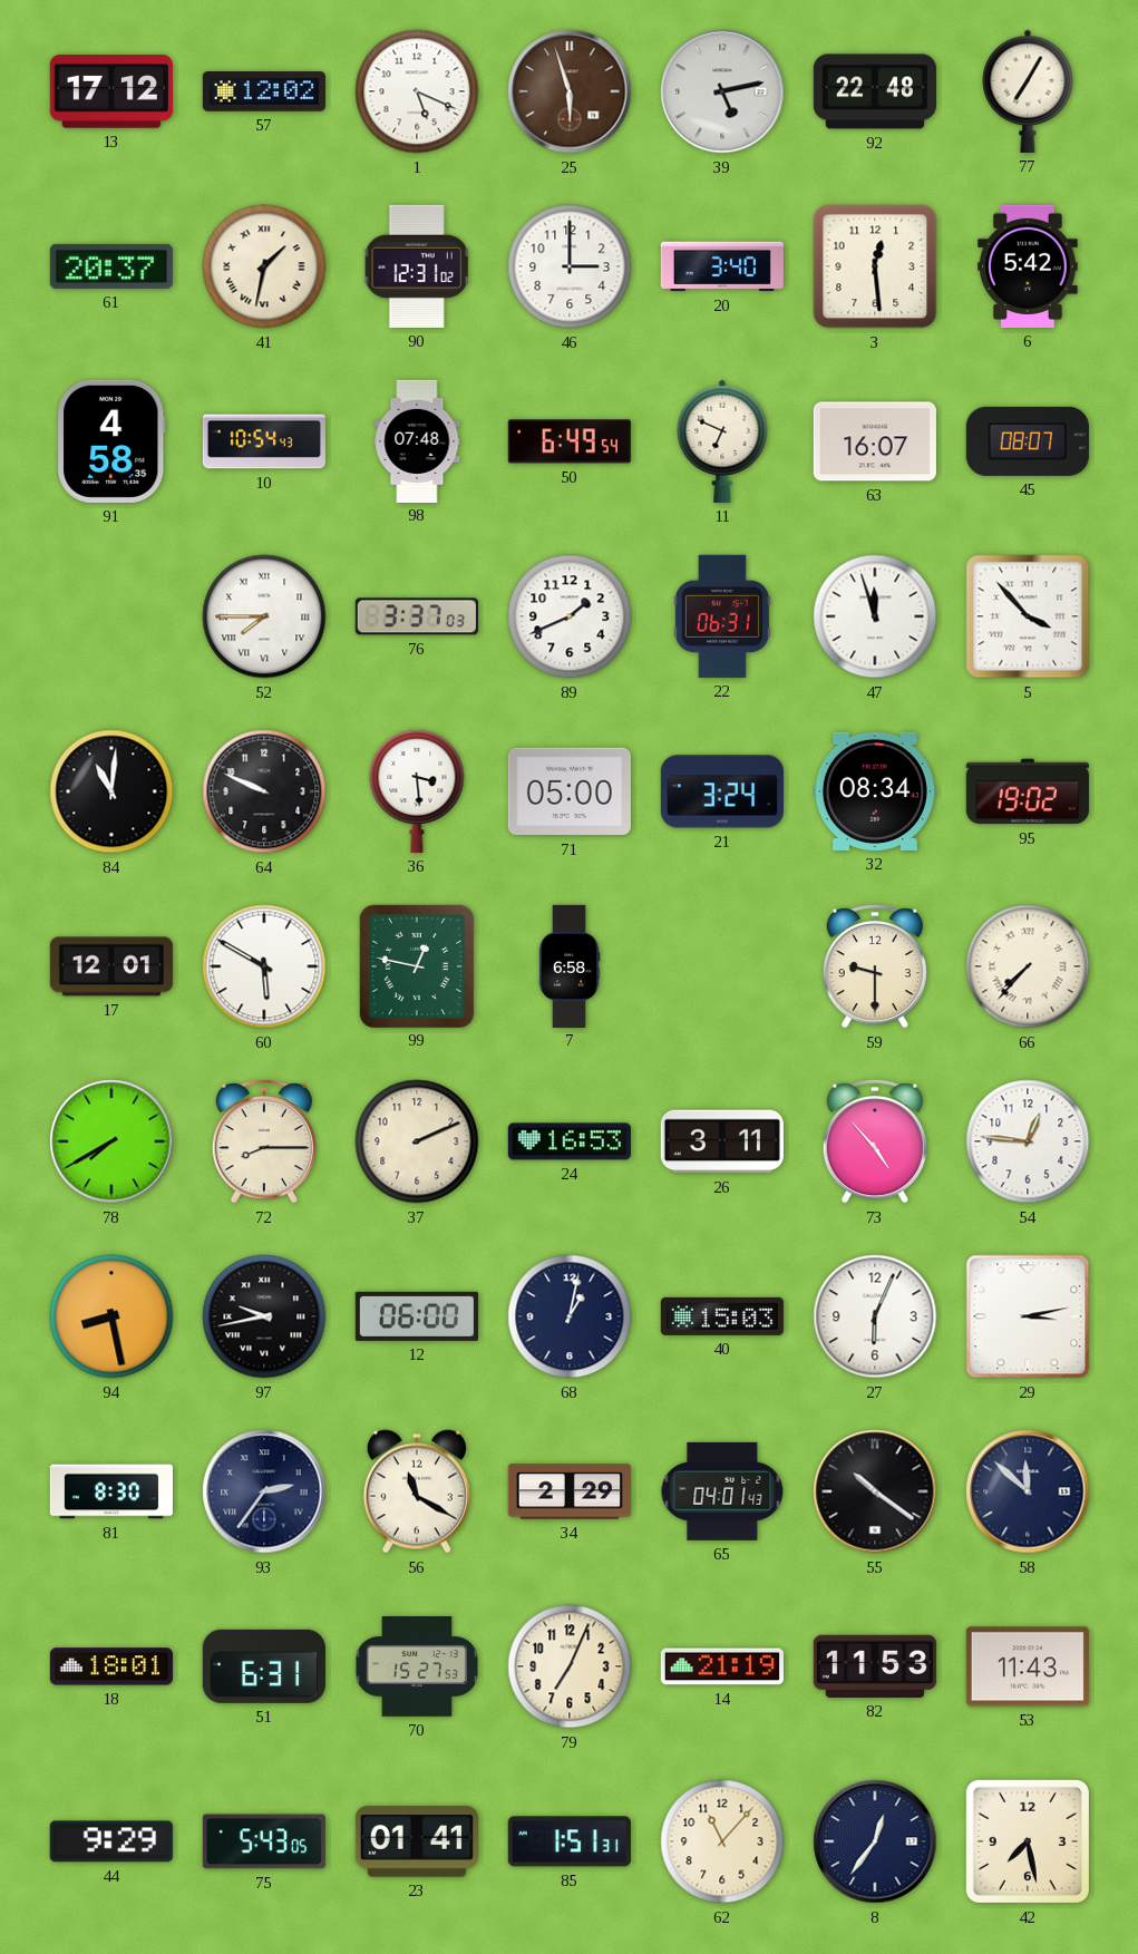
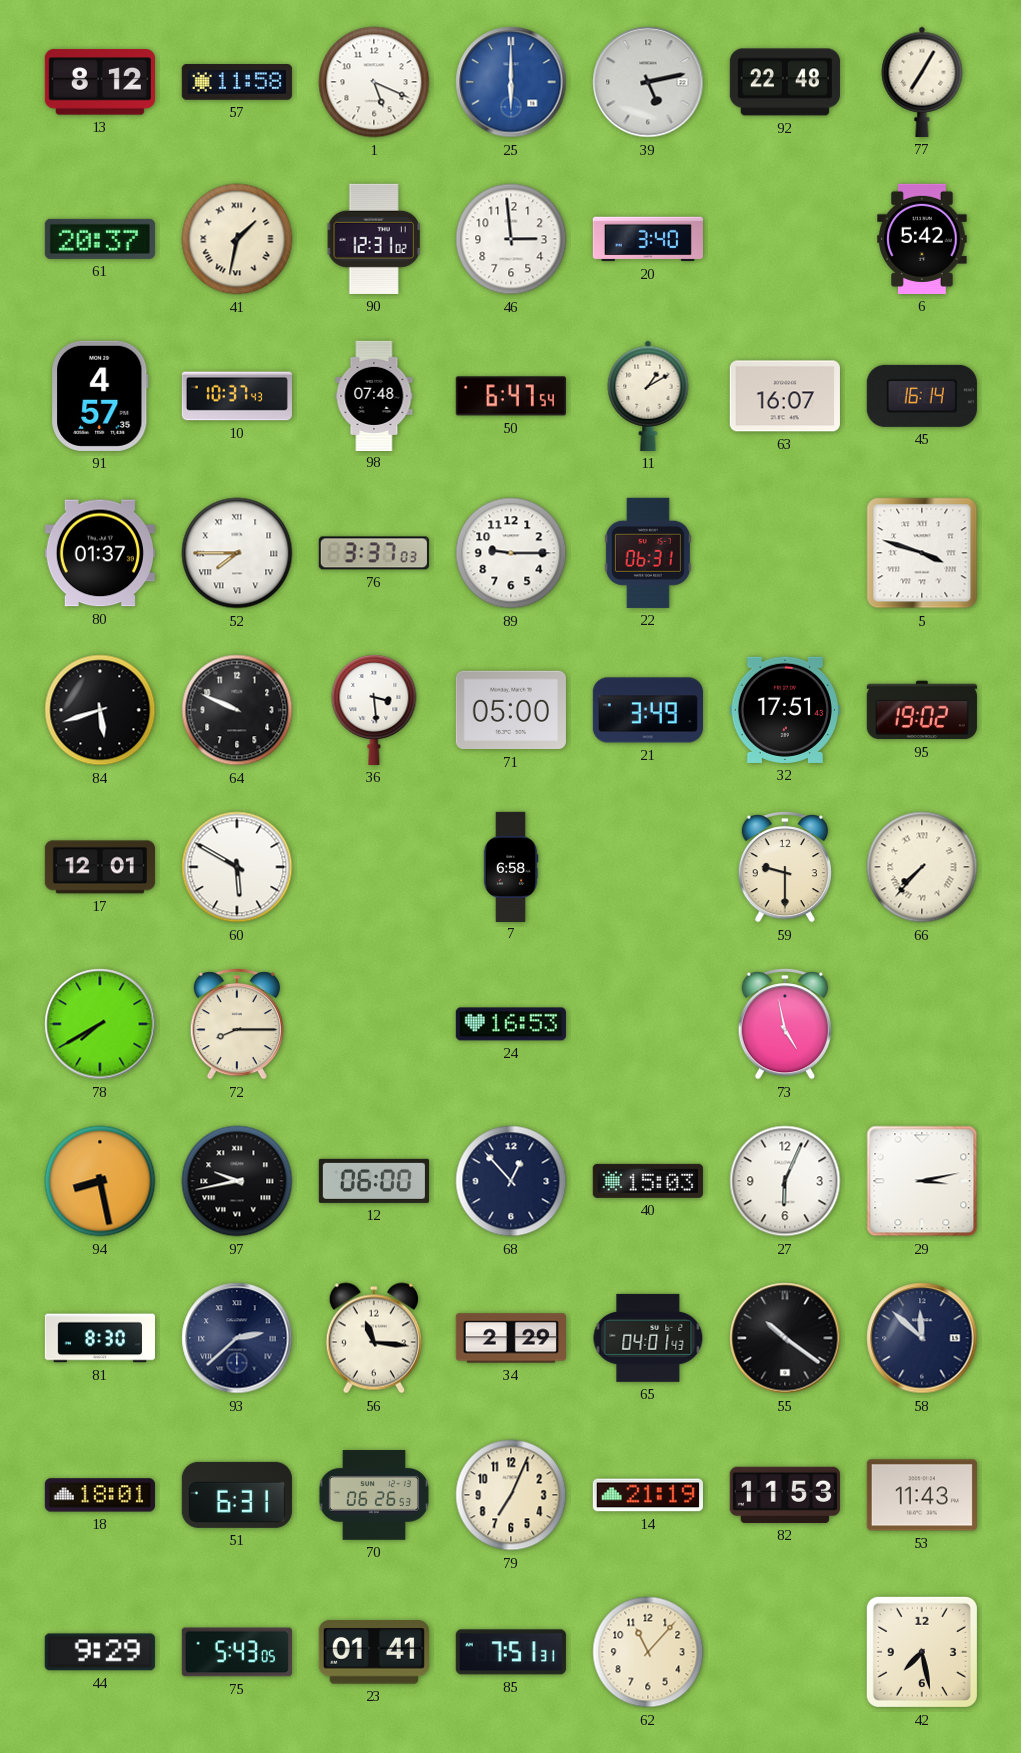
13: 17:12 -> 8:12 (100, 82)
57: 12:02 -> 11:58 (237, 83)
25: 5:57 -> 6:00 (511, 82)
25 dial: brown -> blue (511, 82)
46: 3:00 -> 2:59 (511, 239)
3: 12:29 -> none (875, 266)
91: 4:58 -> 4:57 (101, 396)
10: 10:54 -> 10:37 (237, 396)
50: 6:49 -> 6:47 (511, 396)
11: 6:49 -> 1:10 (648, 396)
45: 08:07 -> 16:14 (922, 396)
80: none -> 01:37 (100, 553)
89: 1:41 -> 9:15 (511, 553)
47: 11:57 -> none (875, 616)
5: 3:53 -> 3:48 (922, 553)
84: 11:01 -> 5:42 (100, 710)
21: 3:24 -> 3:49 (648, 710)
32: 08:34 -> 17:51 (785, 710)
99: 12:47 -> none (417, 965)
37: 2:11 -> none (417, 1141)
26: 3:11 -> none (722, 1141)
73: 4:53 -> 4:58 (785, 1025)
54: 12:46 -> none (1028, 1141)
68: 1:02 -> 12:53 (511, 1181)
93: 2:36 -> 2:38 (237, 1338)
56: 11:20 -> 11:16 (374, 1338)
70: 15:27 -> 06:26 (373, 1495)
85: 1:51 -> 7:51 (511, 1652)
8: 12:36 -> none (875, 1841)
